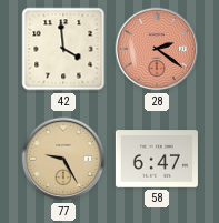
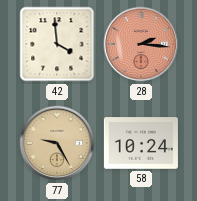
28: 2:21 -> 2:16 (141, 44)
58: 6:47 -> 10:24 (141, 143)
